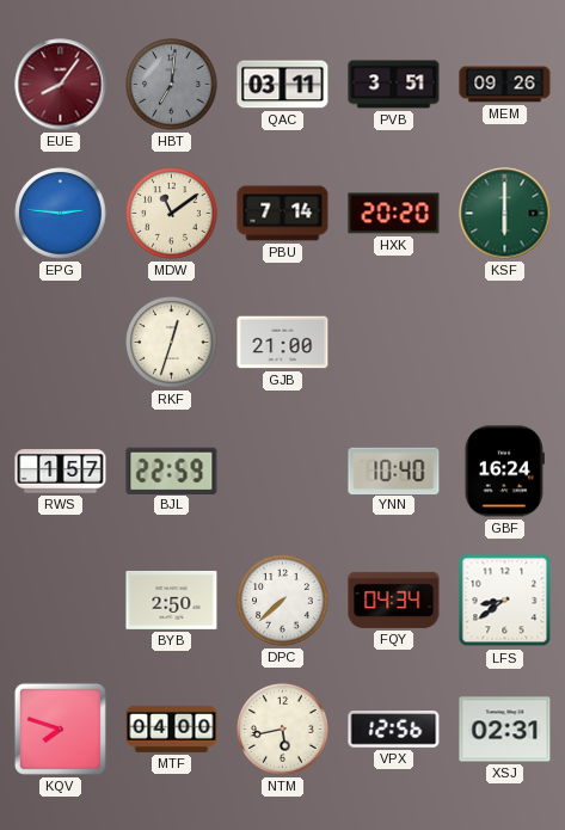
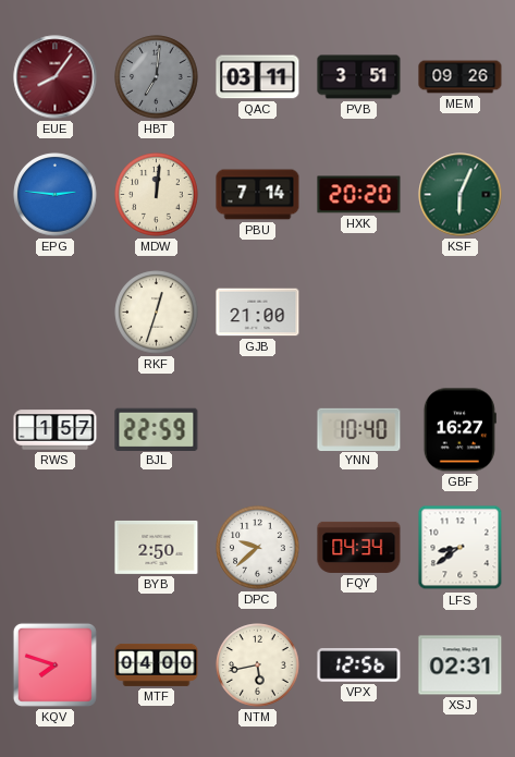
MDW: 11:09 -> 12:01 (157, 195)
KSF: 6:00 -> 6:04 (461, 195)
GBF: 16:24 -> 16:27 (459, 430)
DPC: 7:38 -> 9:38 (258, 548)
